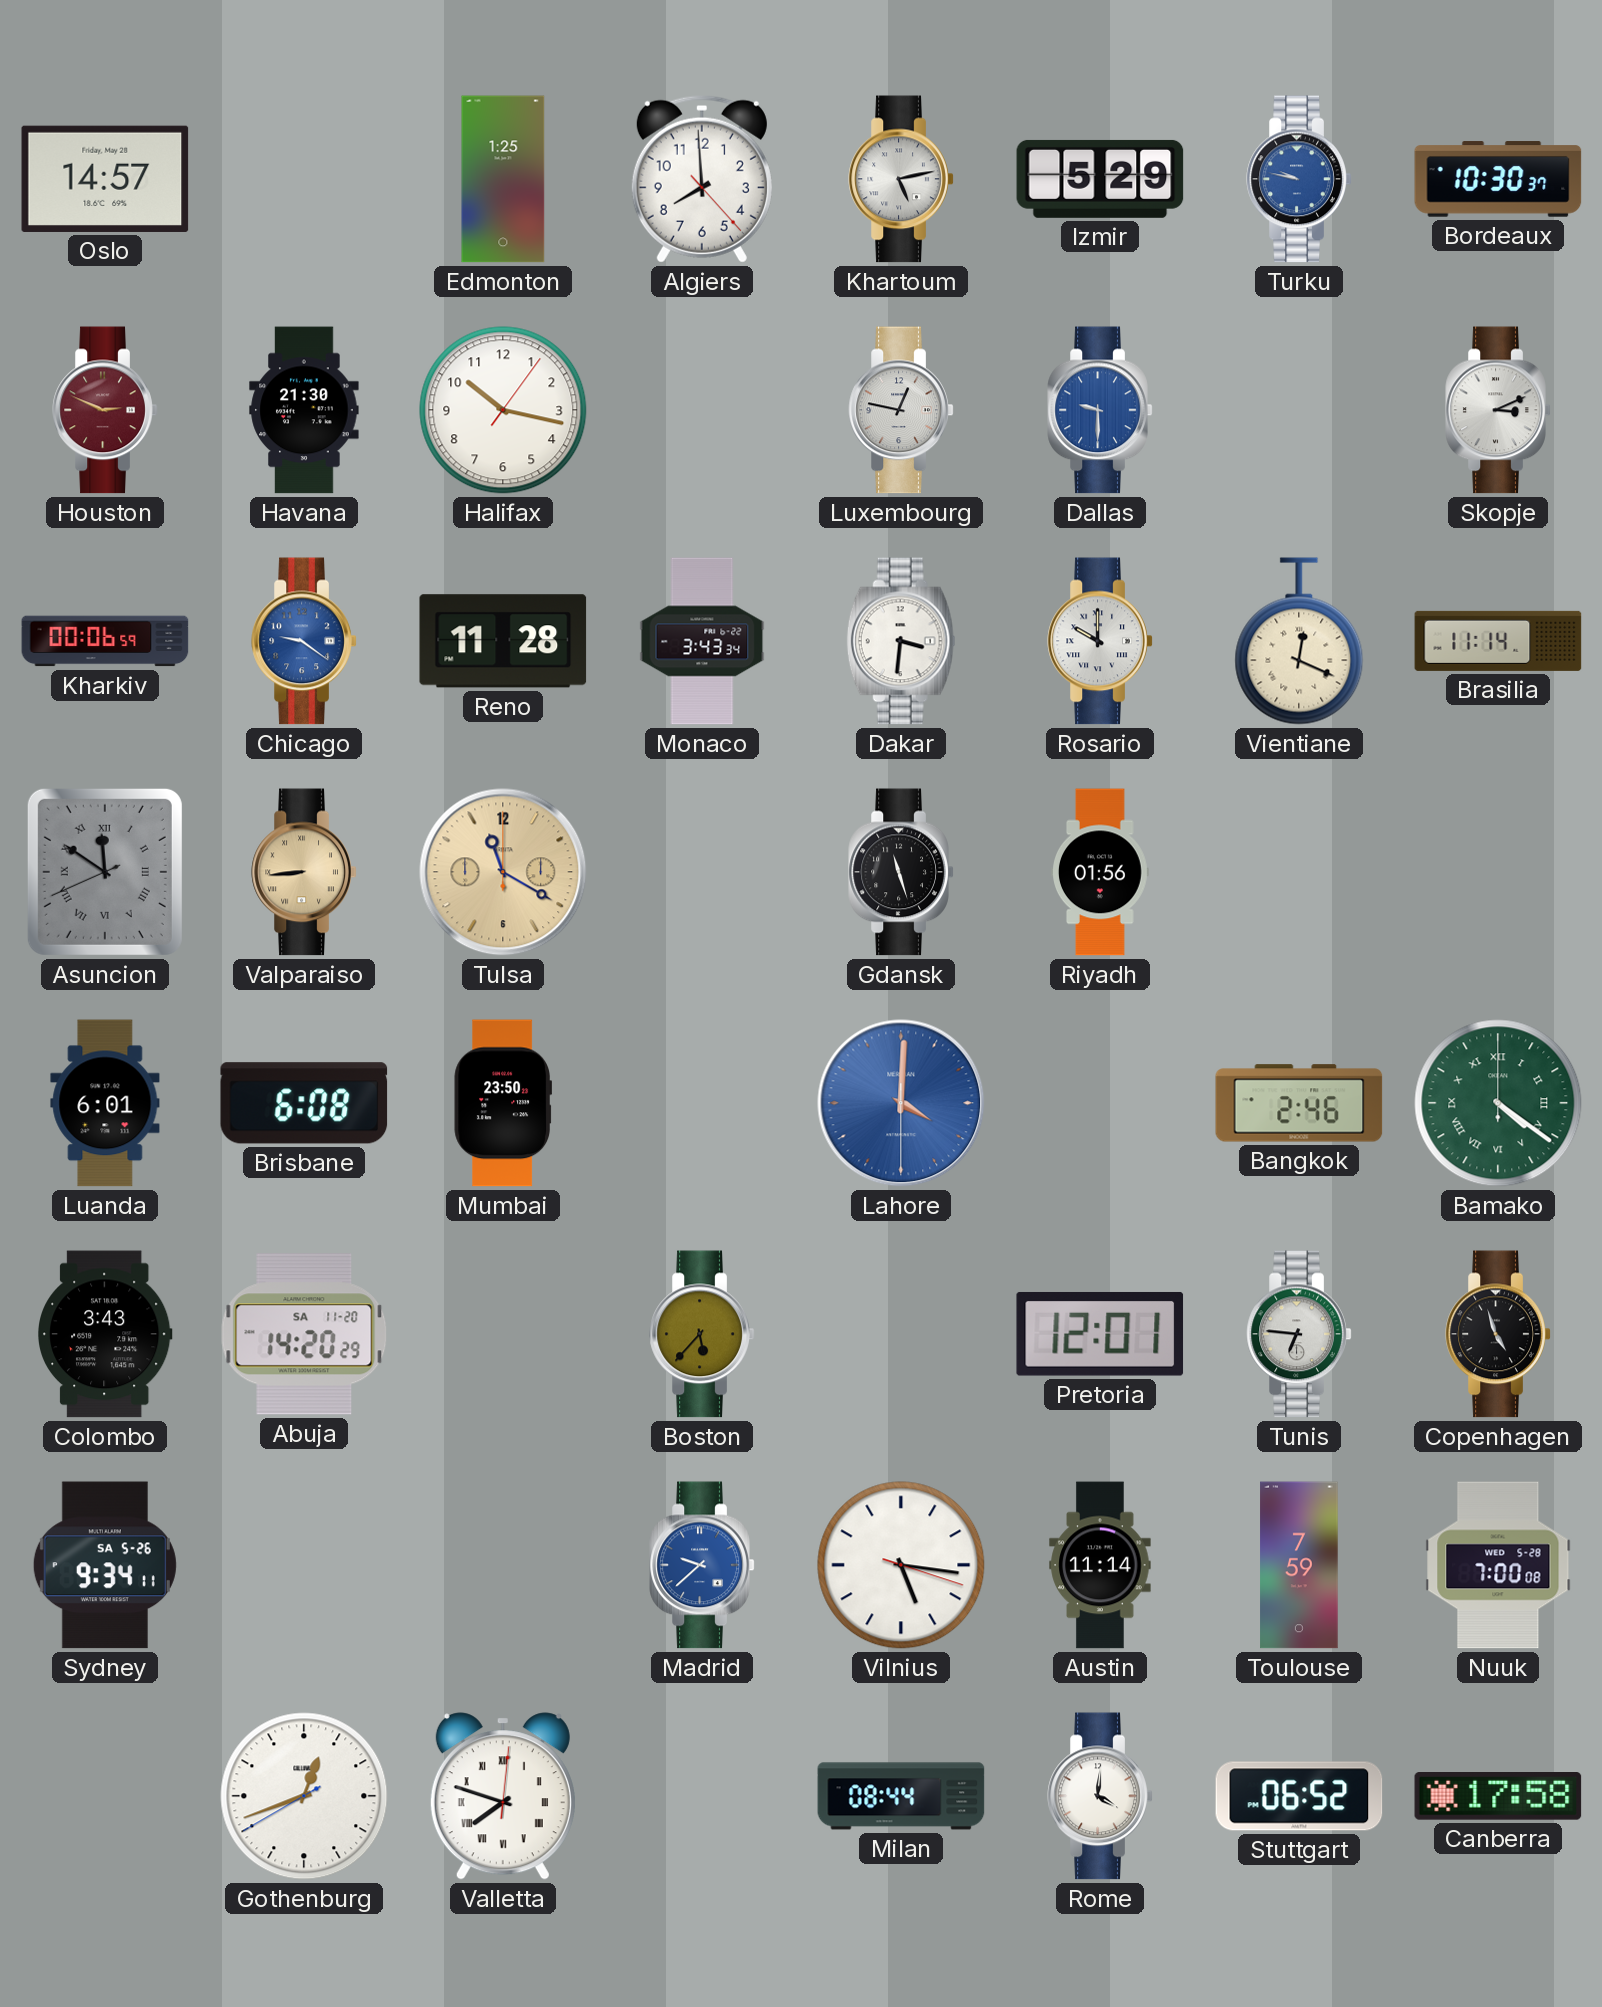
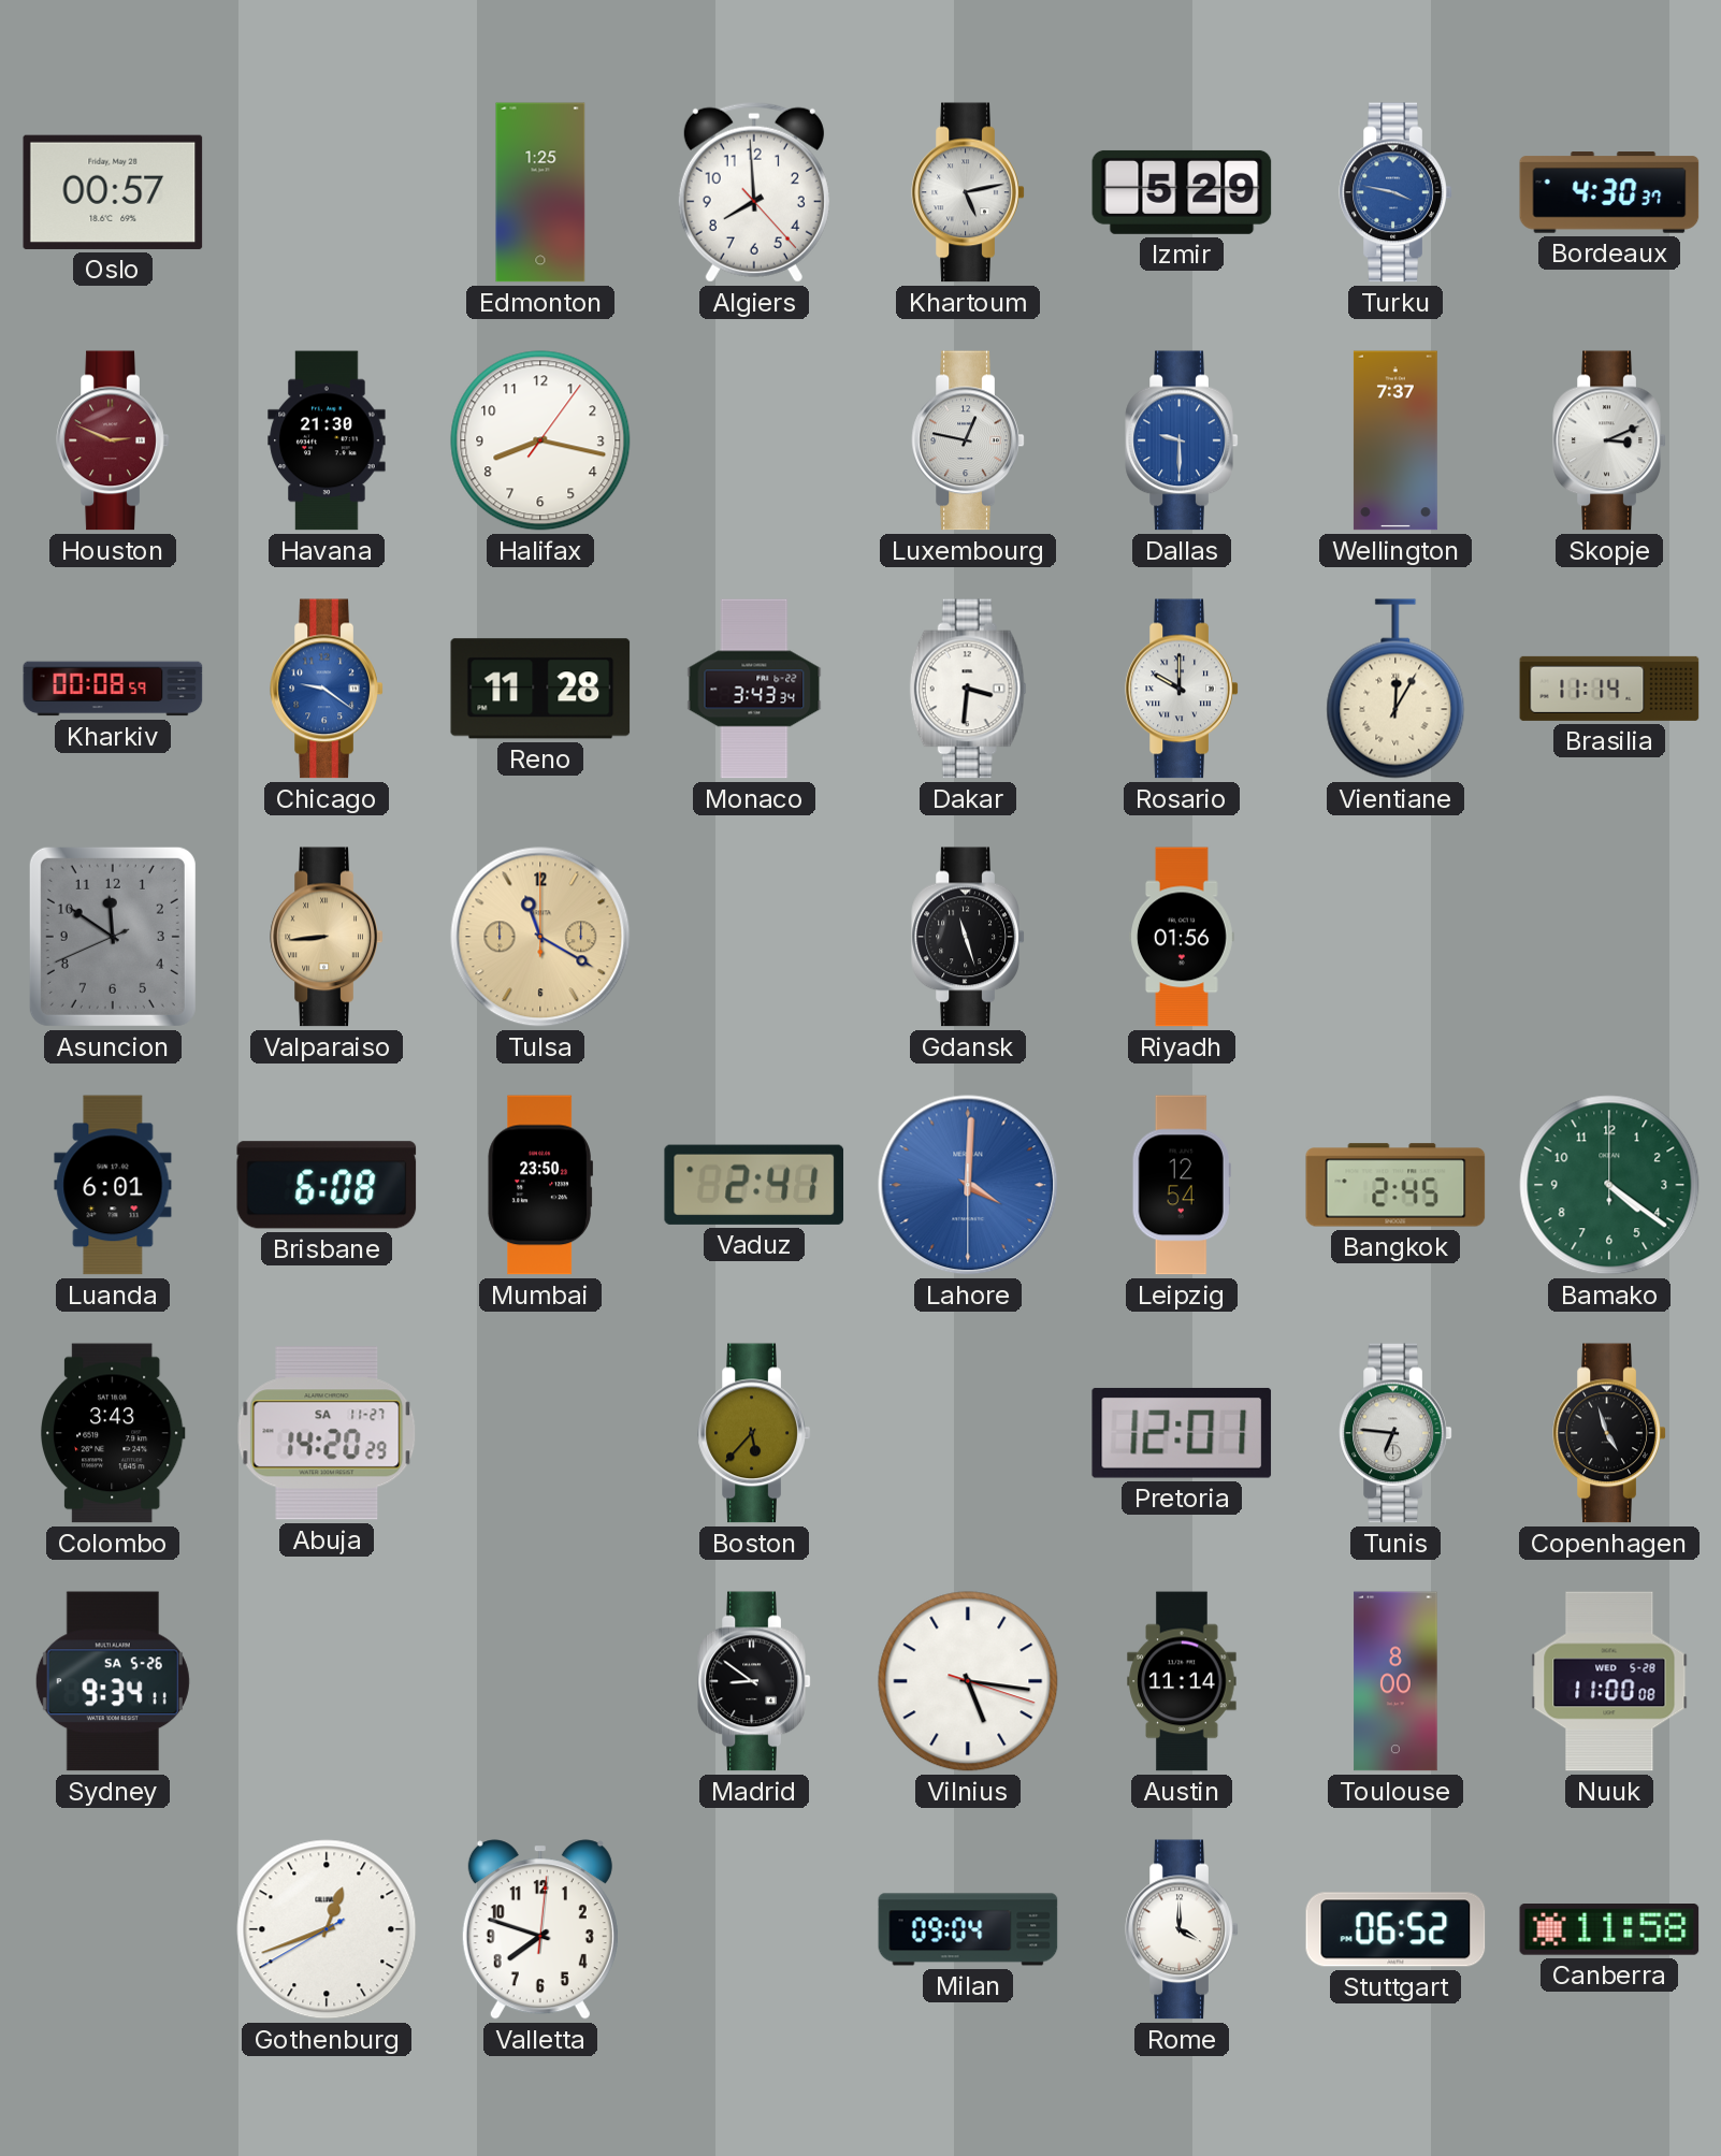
Oslo: 14:57 -> 00:57 (113, 192)
Turku: 9:47 -> 3:47 (1395, 192)
Bordeaux: 10:30 -> 4:30 (1609, 192)
Halifax: 10:17 -> 8:17 (540, 440)
Wellington: none -> 7:37 (1395, 440)
Kharkiv: 00:06 -> 00:08 (113, 689)
Vientiane: 12:19 -> 12:05 (1395, 689)
Asuncion numerals: Roman -> Arabic (113, 937)
Vaduz: none -> 2:41 (754, 1185)
Leipzig: none -> 12:54 (1182, 1185)
Bangkok: 2:46 -> 2:45 (1395, 1185)
Bamako numerals: Roman -> Arabic (1609, 1185)
Abuja date: SA 11-20 -> SA 11-27 (327, 1433)
Madrid: 9:38 -> 8:51 (754, 1681)
Madrid dial: blue -> black (754, 1681)
Toulouse: 7:59 -> 8:00 (1395, 1681)
Nuuk: 7:00 -> 11:00 (1609, 1681)
Valletta numerals: Roman -> Arabic (540, 1929)
Milan: 08:44 -> 09:04 (968, 1929)
Rome: 4:01 -> 4:00 (1182, 1929)
Canberra: 17:58 -> 11:58 (1609, 1930)
